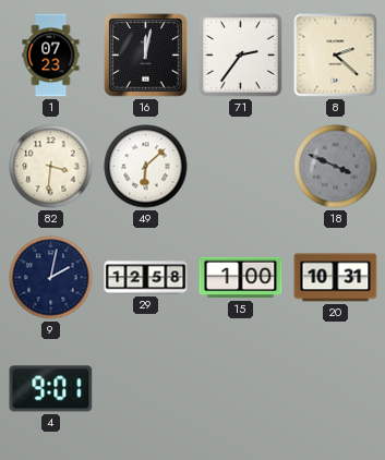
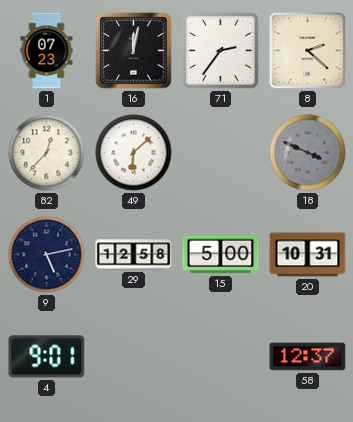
82: 3:31 -> 12:37 (47, 153)
9: 2:02 -> 5:13 (47, 255)
15: 1:00 -> 5:00 (221, 255)
58: none -> 12:37 (308, 357)
